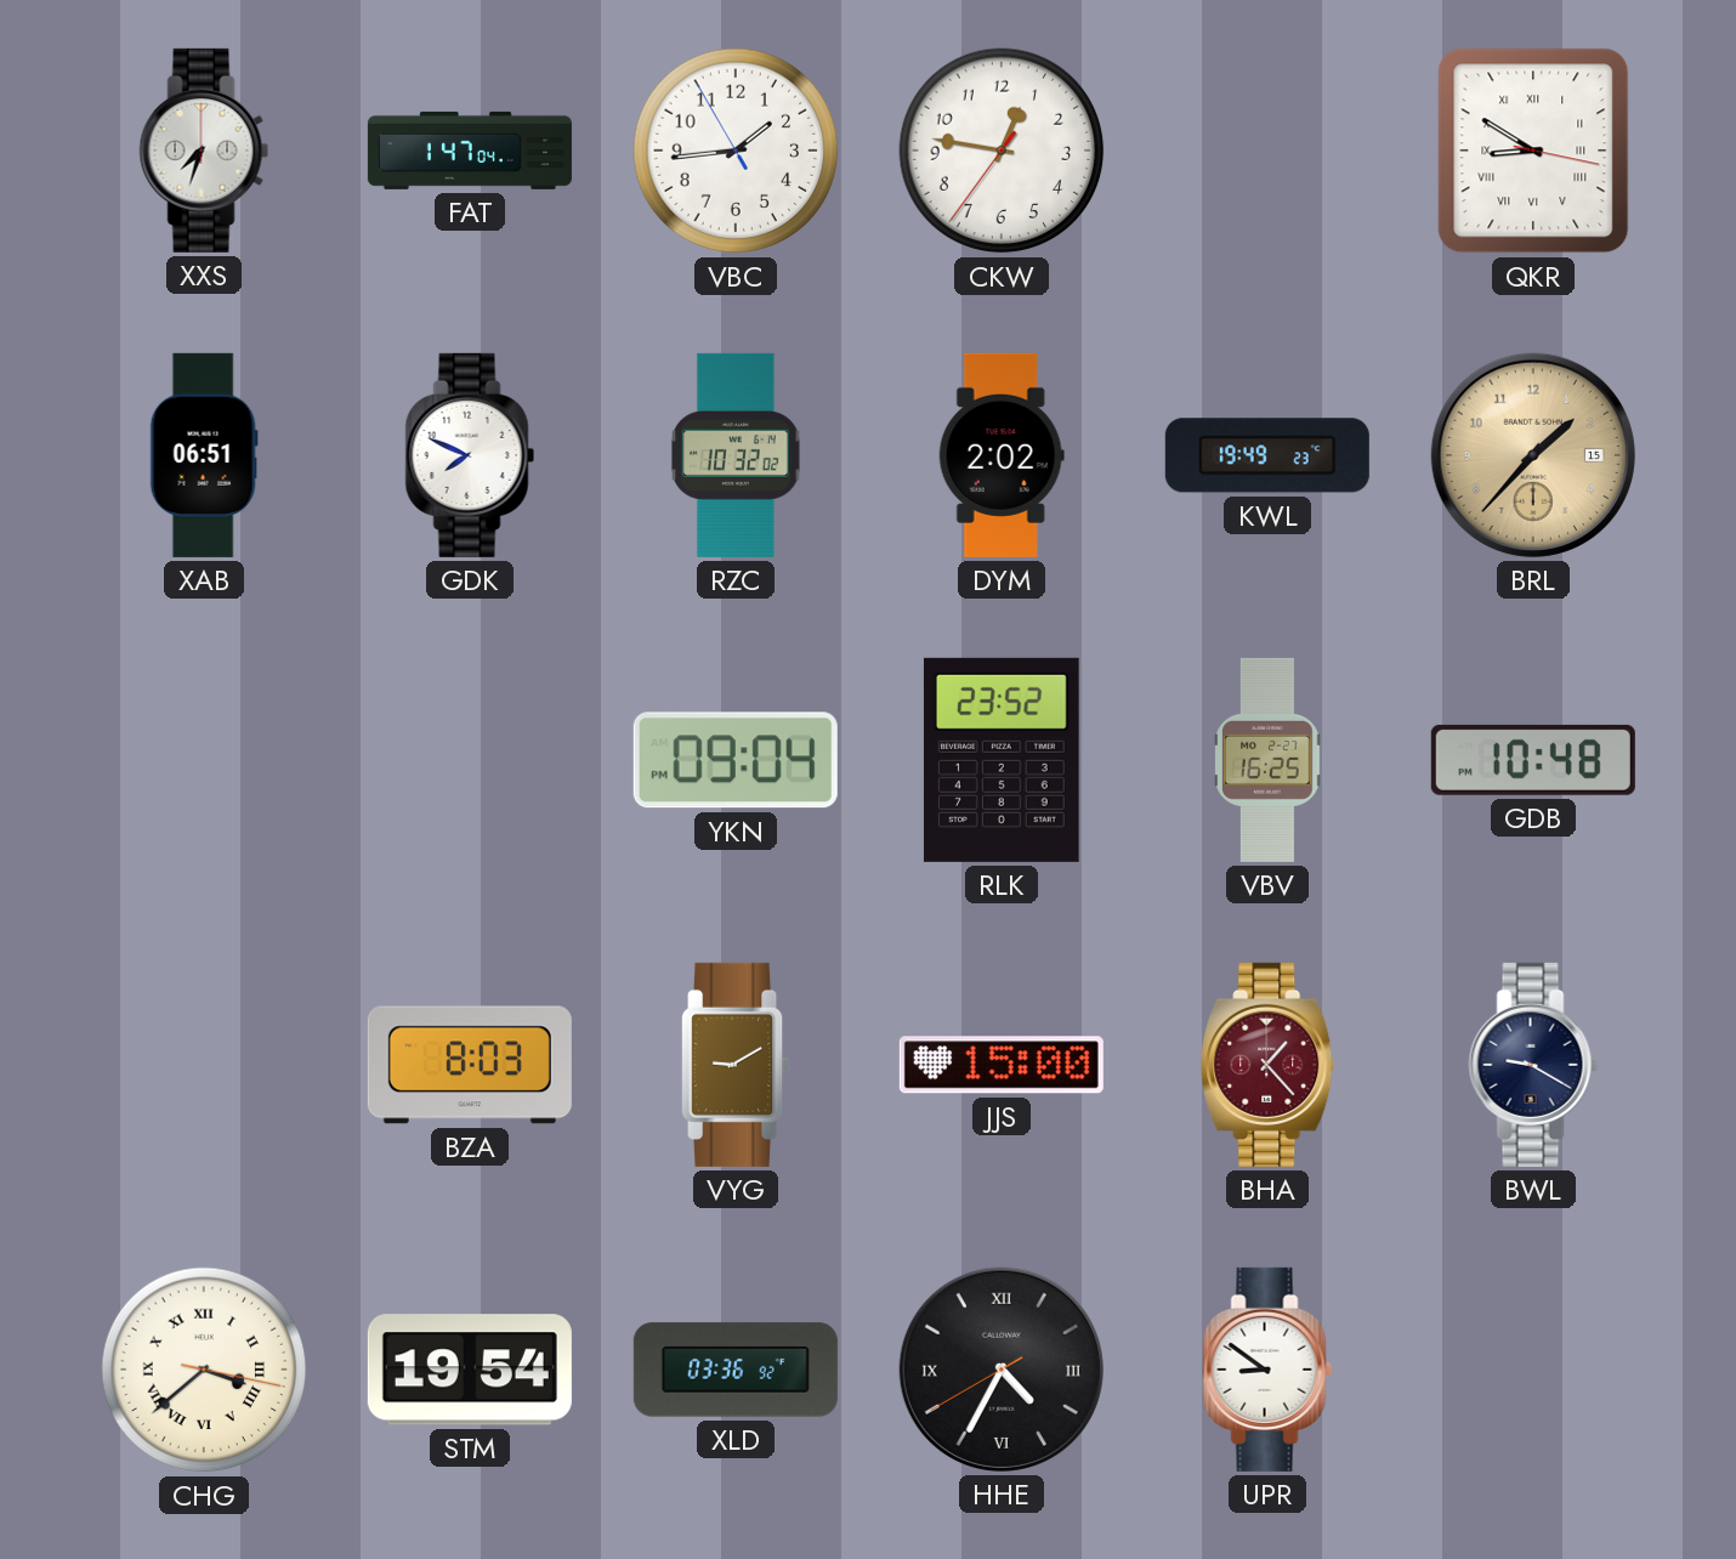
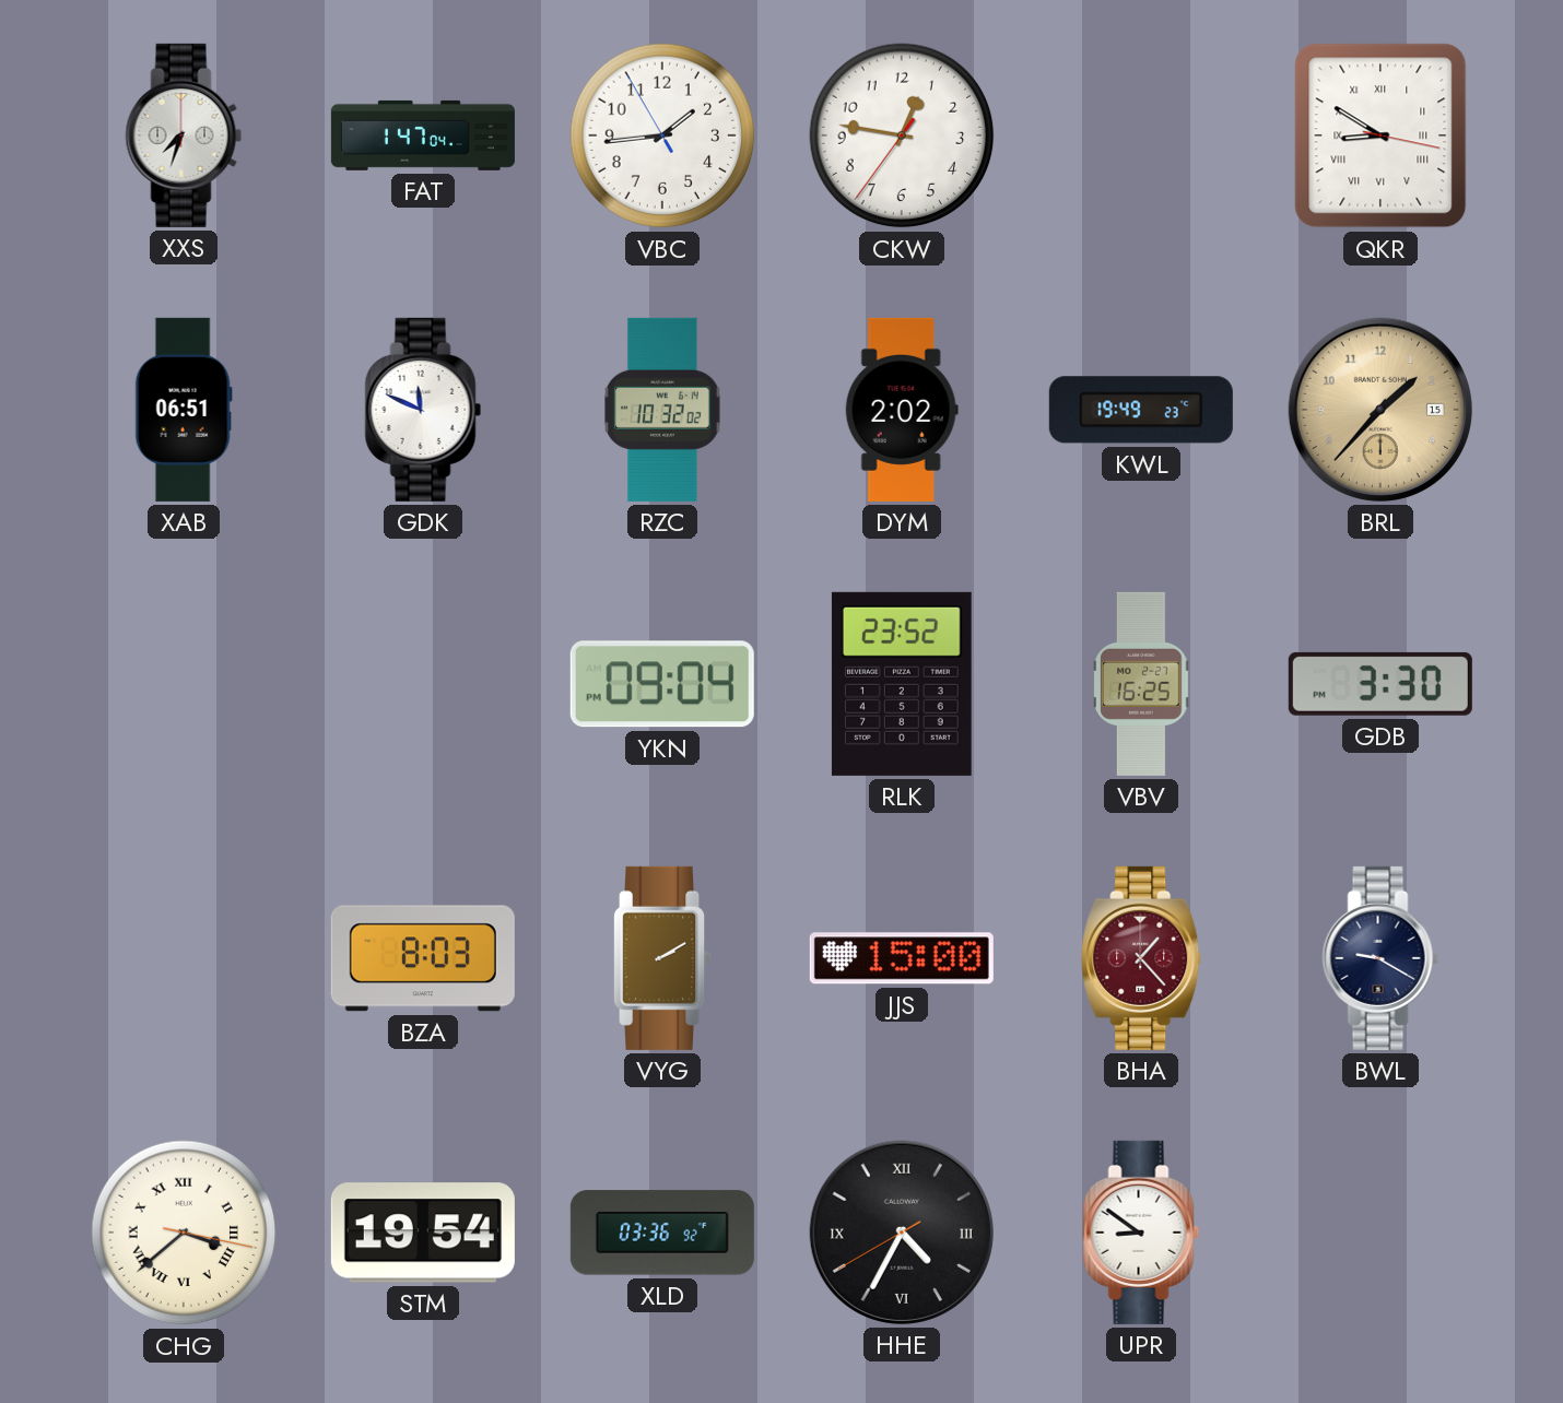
GDK: 7:49 -> 11:49 (423, 410)
GDB: 10:48 -> 3:30 (1380, 684)
VYG: 9:10 -> 2:10 (662, 958)
